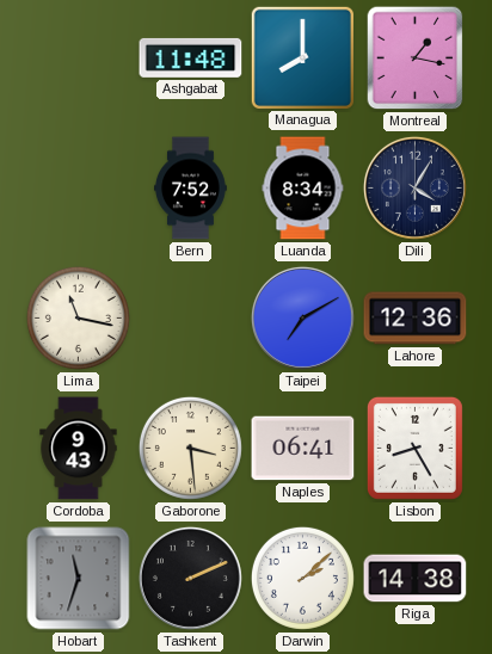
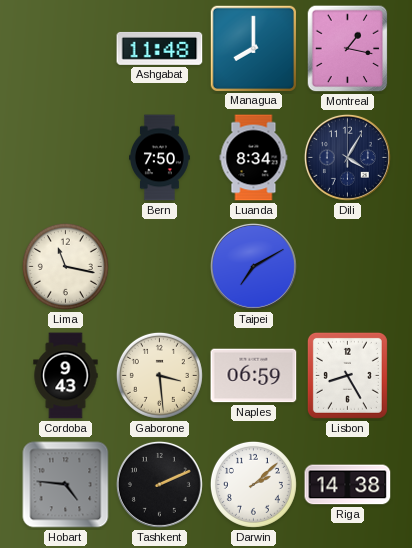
Bern: 7:52 -> 7:50 (160, 158)
Lahore: 12:36 -> none (416, 319)
Naples: 06:41 -> 06:59 (254, 376)
Hobart: 11:33 -> 4:46 (66, 485)
